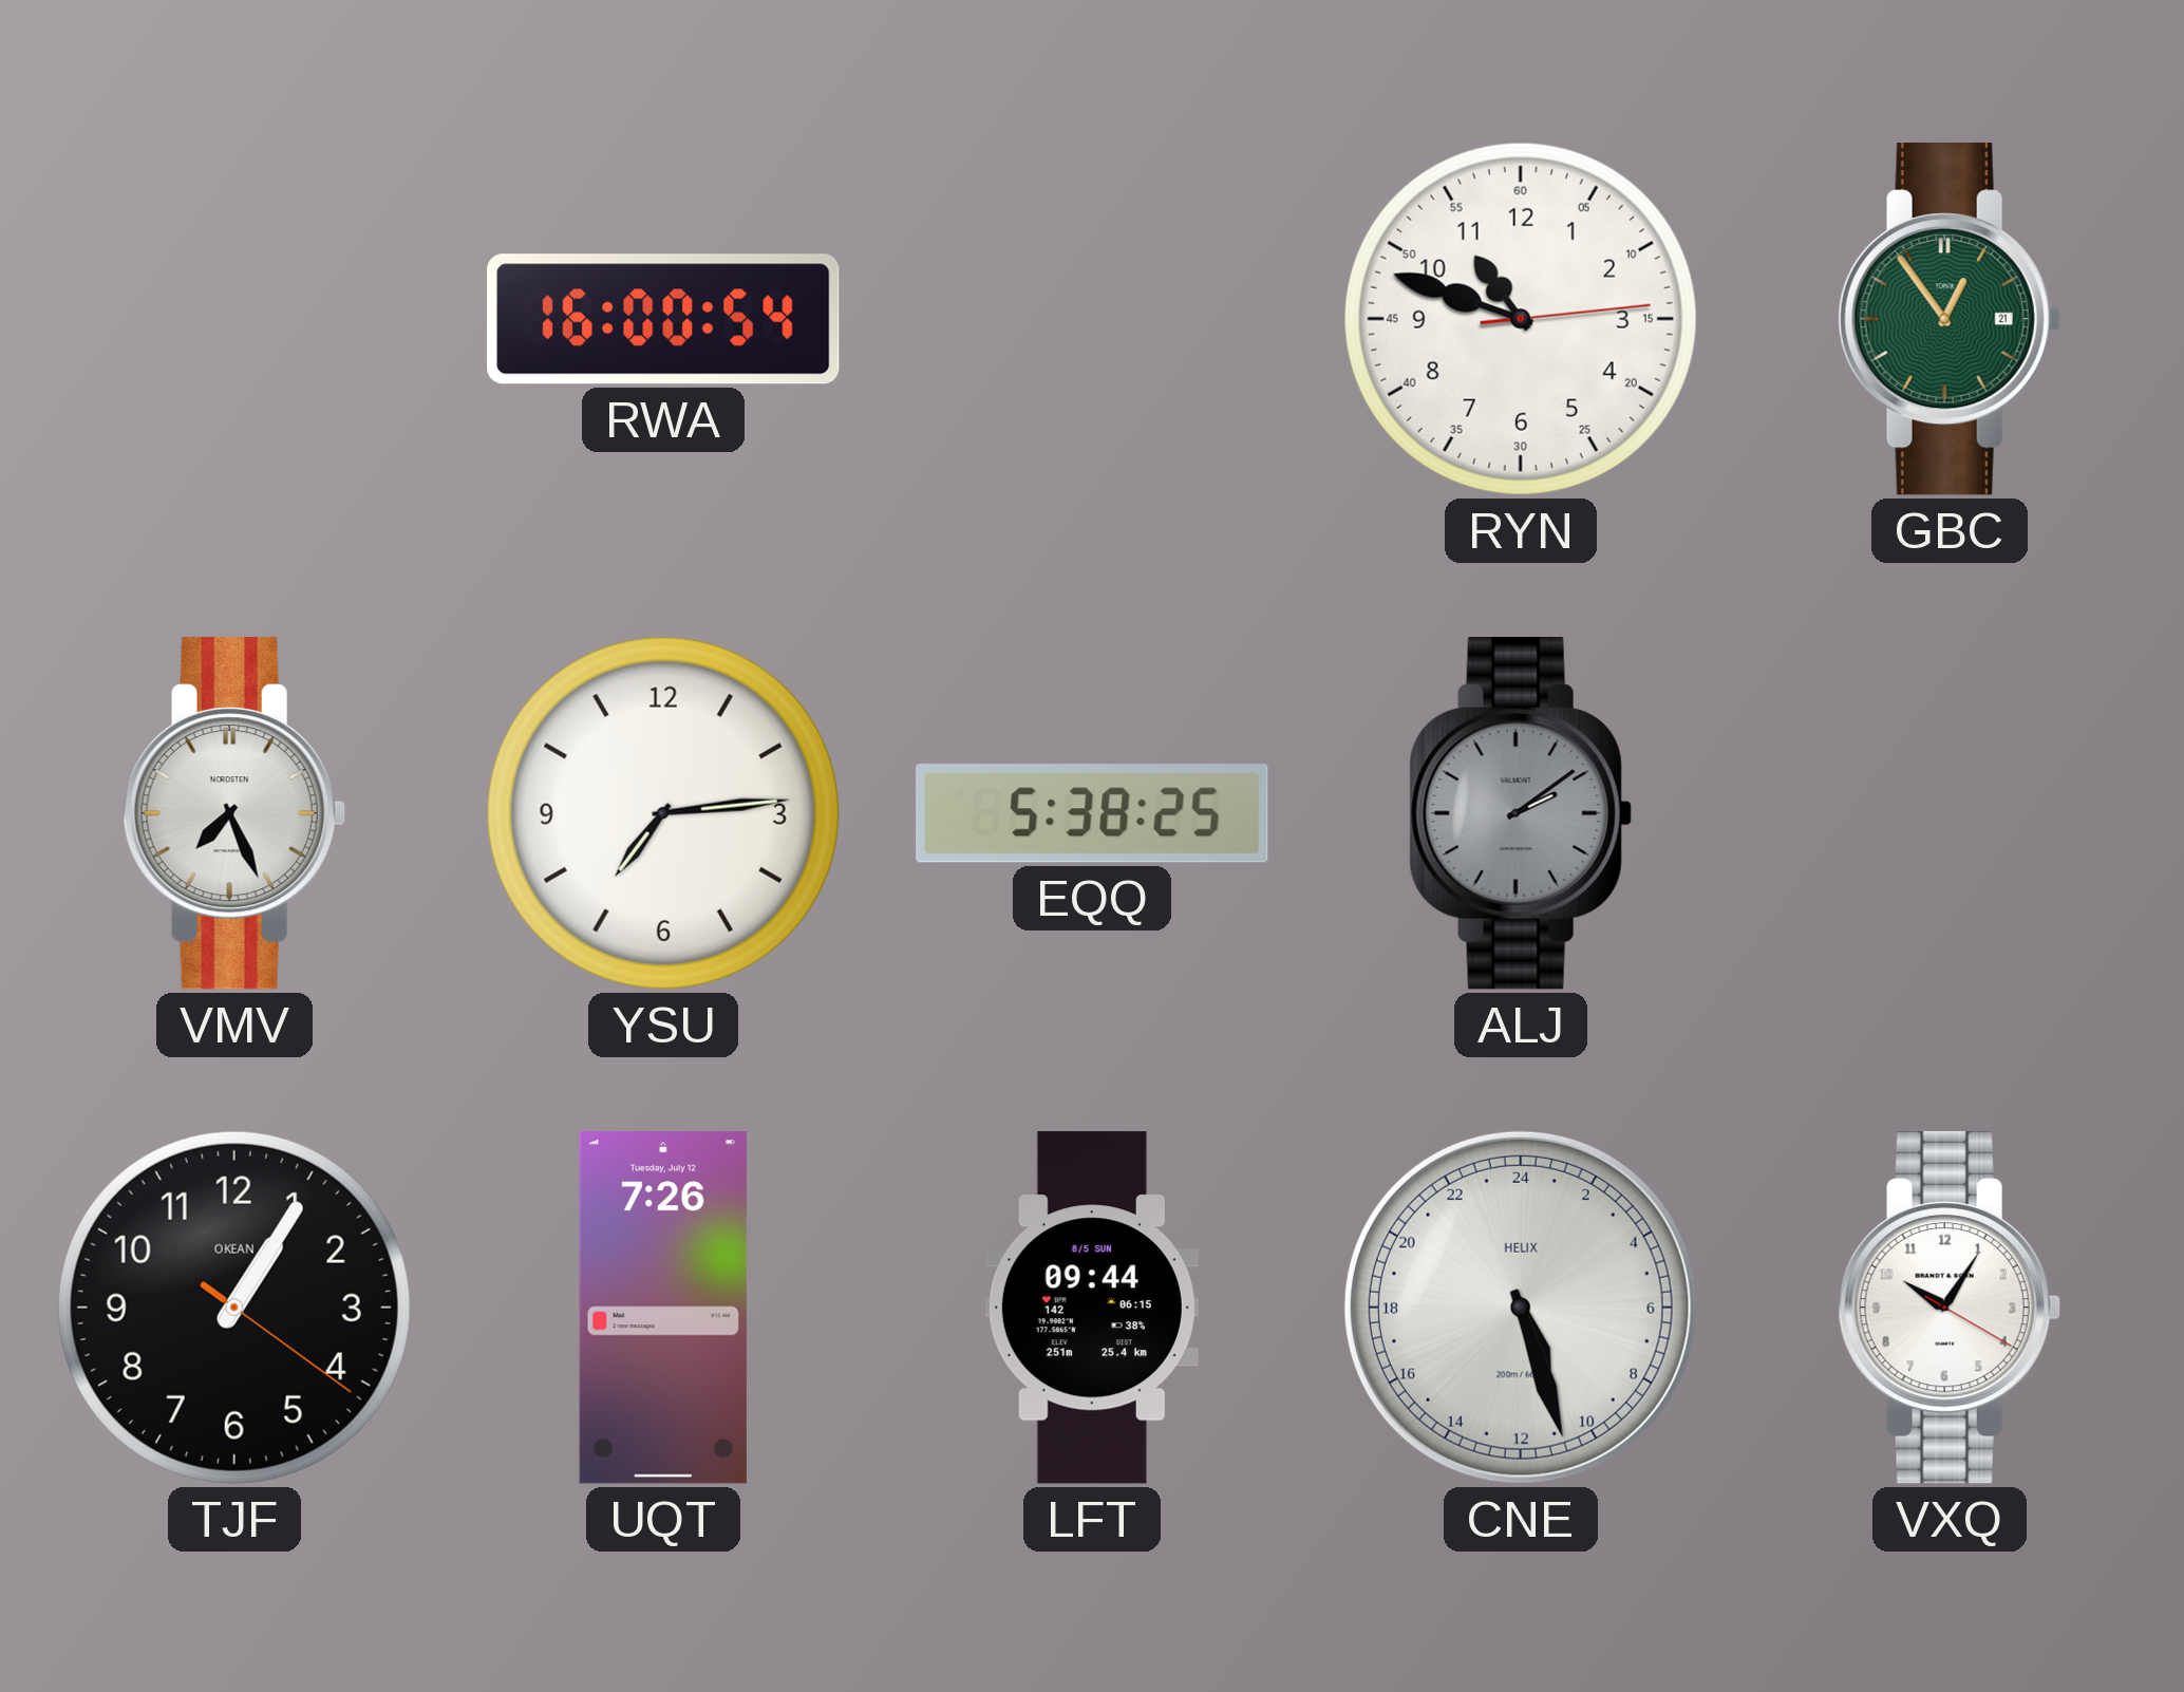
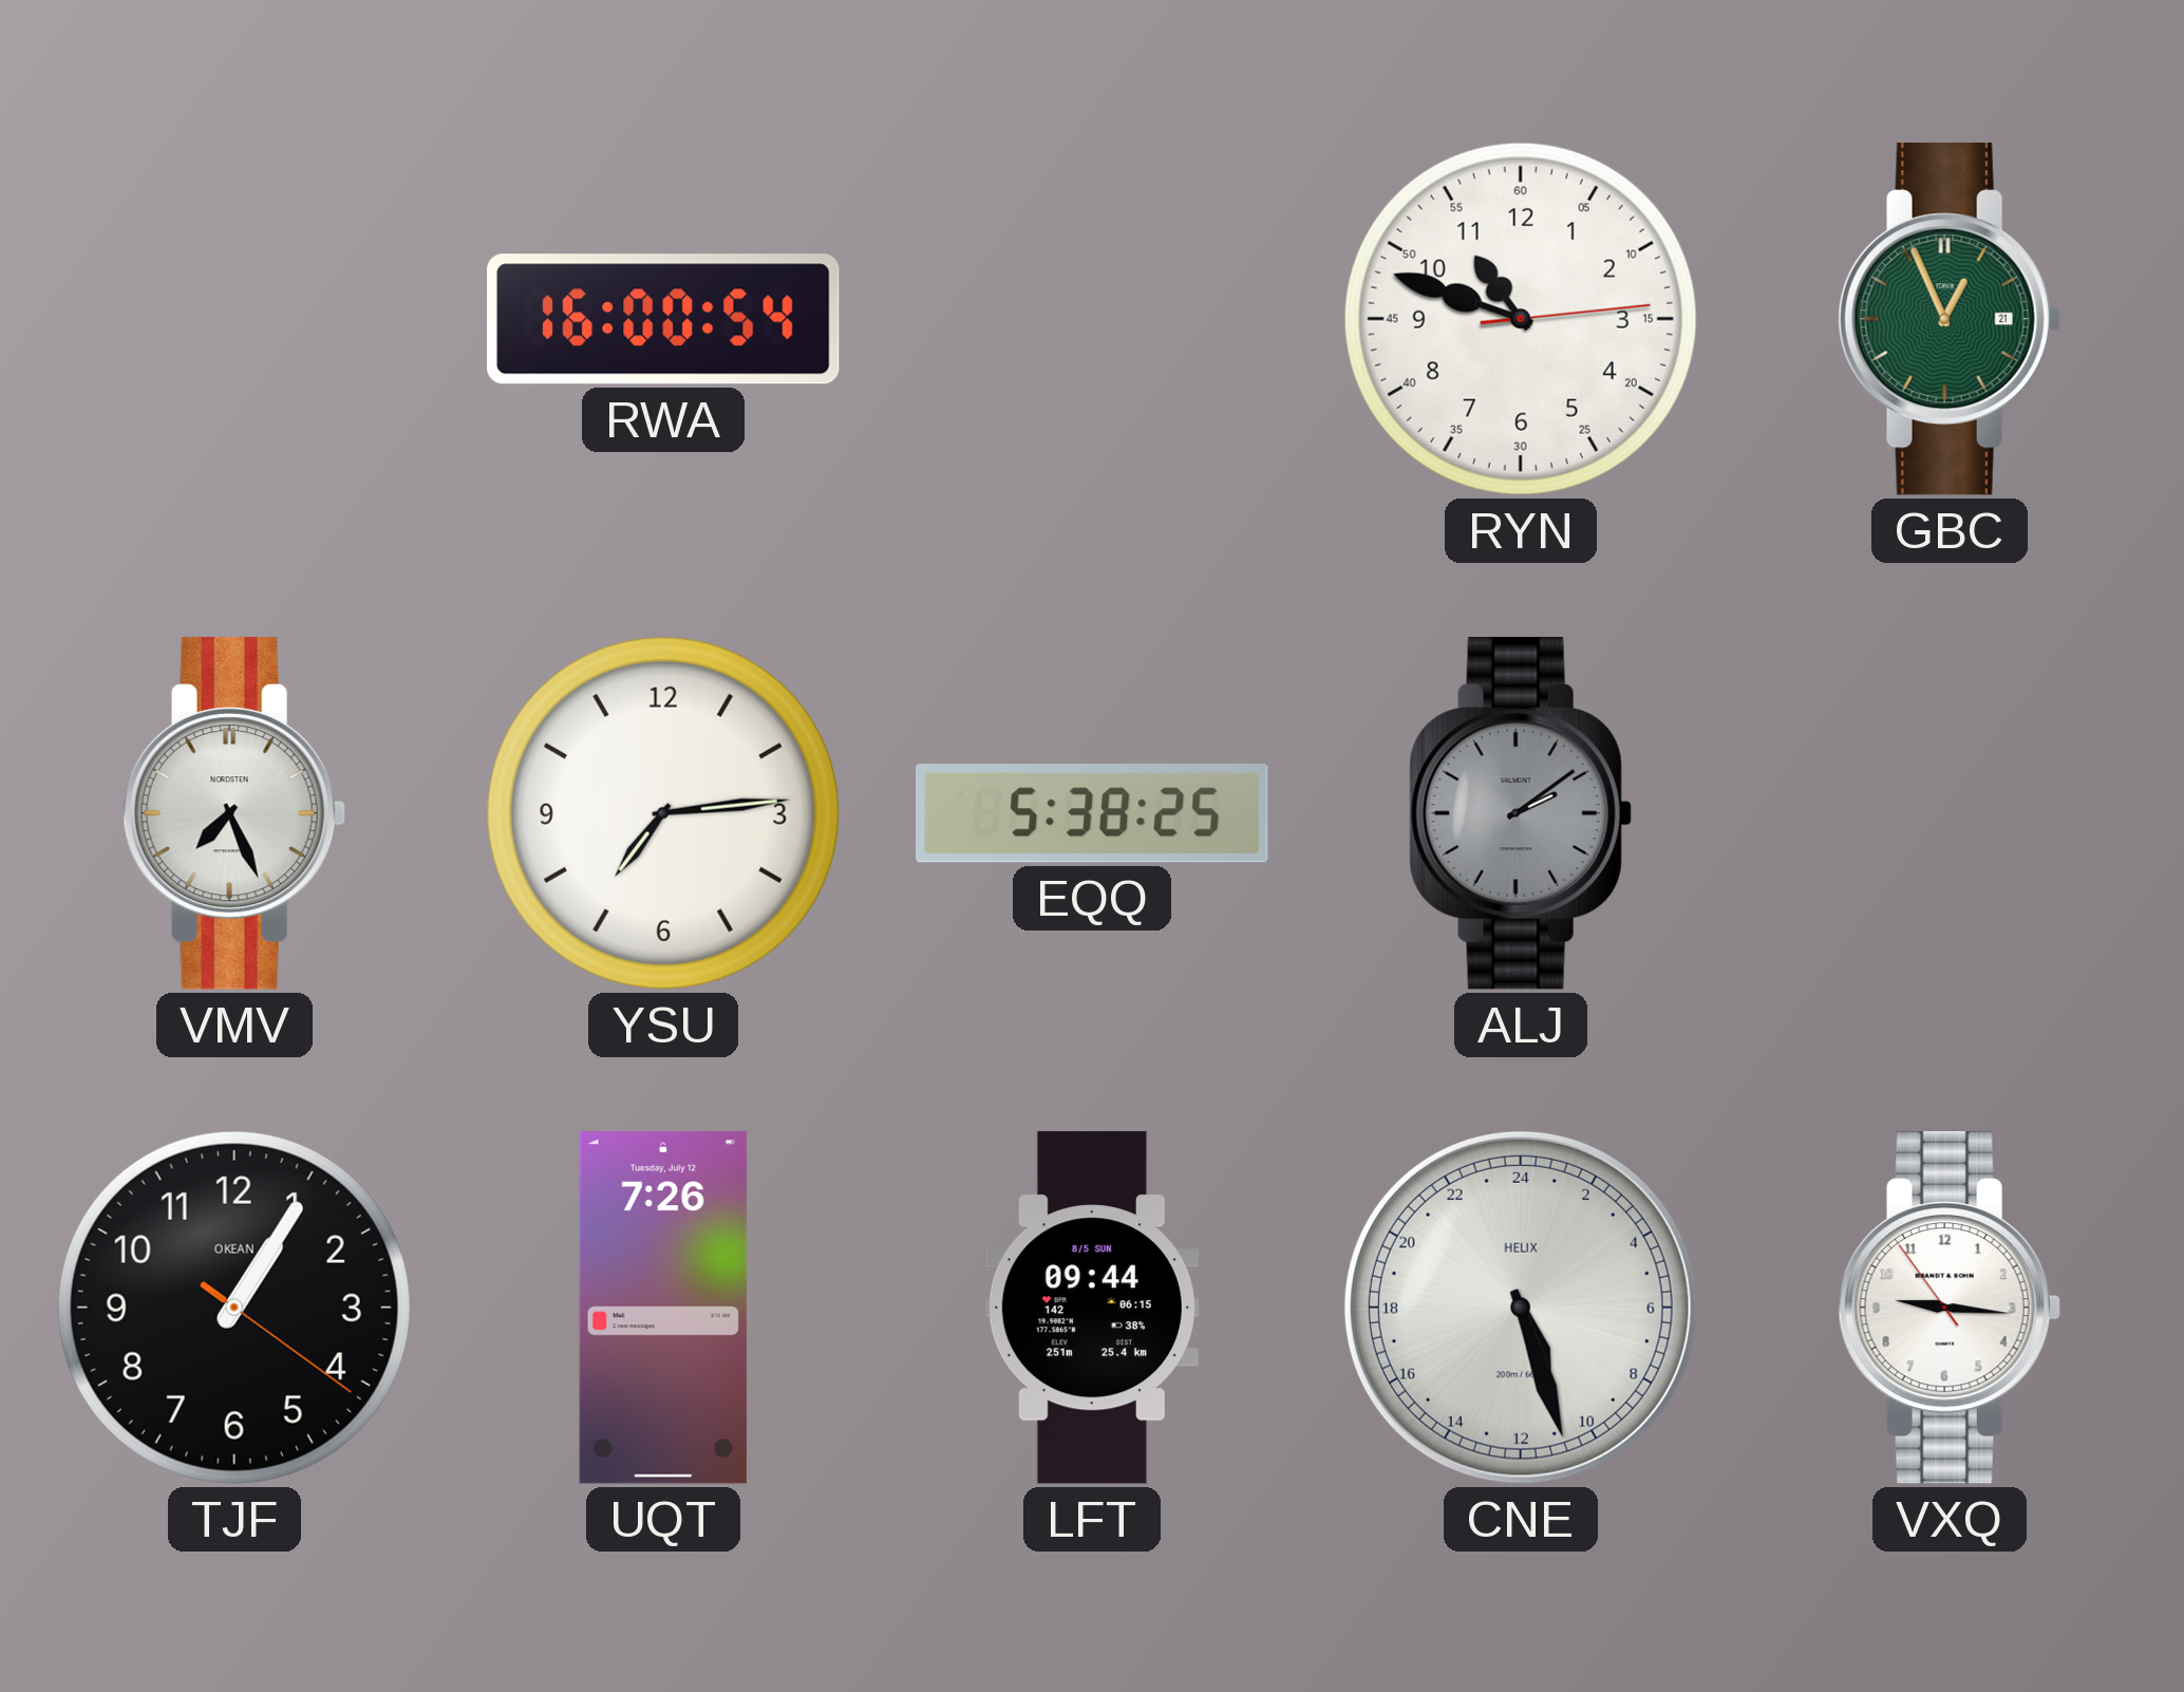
GBC: 12:54 -> 12:56 (1950, 320)
VXQ: 10:05 -> 9:15 (1950, 1309)
